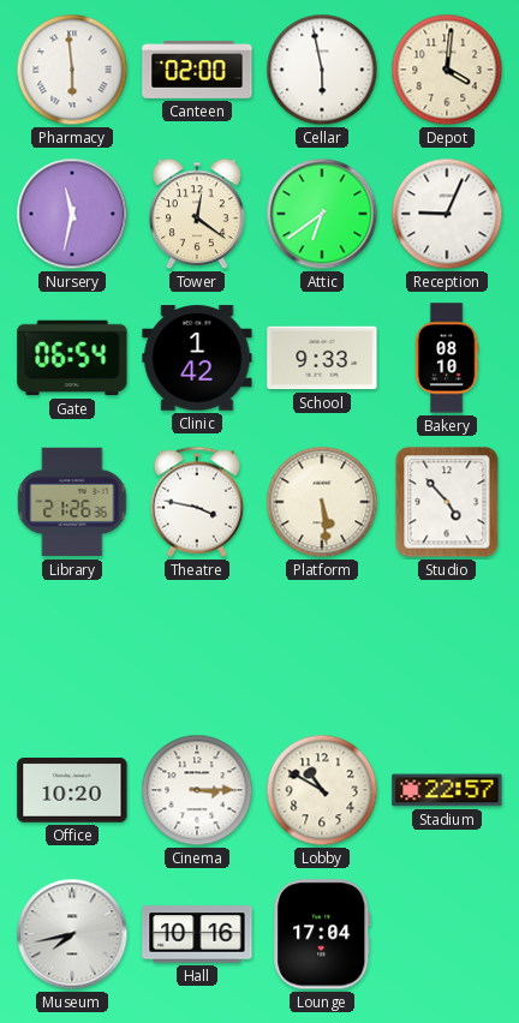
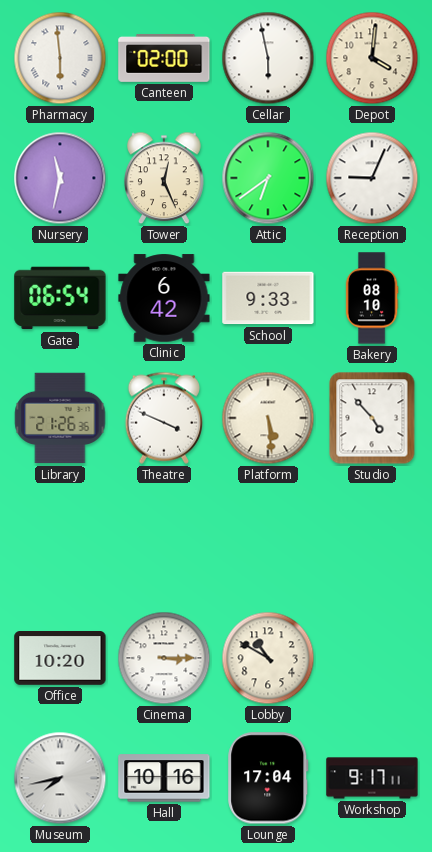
Tower: 12:21 -> 12:26 (165, 178)
Clinic: 1:42 -> 6:42 (164, 298)
Theatre: 3:47 -> 3:49 (163, 418)
Stadium: 22:57 -> none (447, 790)
Workshop: none -> 9:17 (372, 778)
